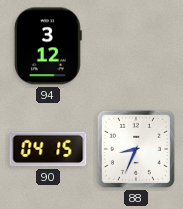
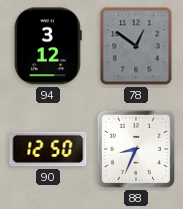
78: none -> 12:51 (136, 46)
90: 04:15 -> 12:50 (48, 149)
